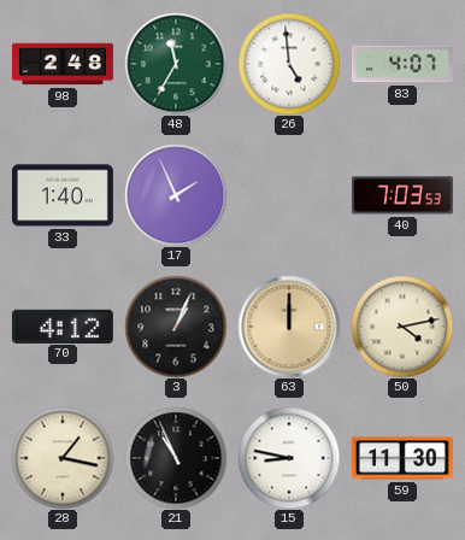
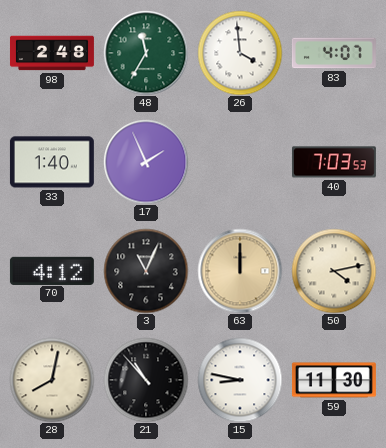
26: 4:59 -> 3:59 (240, 53)
3: 1:04 -> 11:04 (146, 271)
28: 1:17 -> 8:02 (52, 380)
21: 10:56 -> 10:53 (146, 380)
